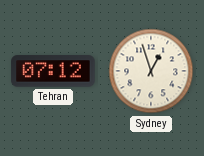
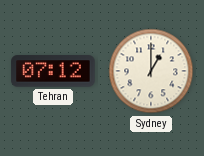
Sydney: 12:57 -> 1:00 (151, 71)
